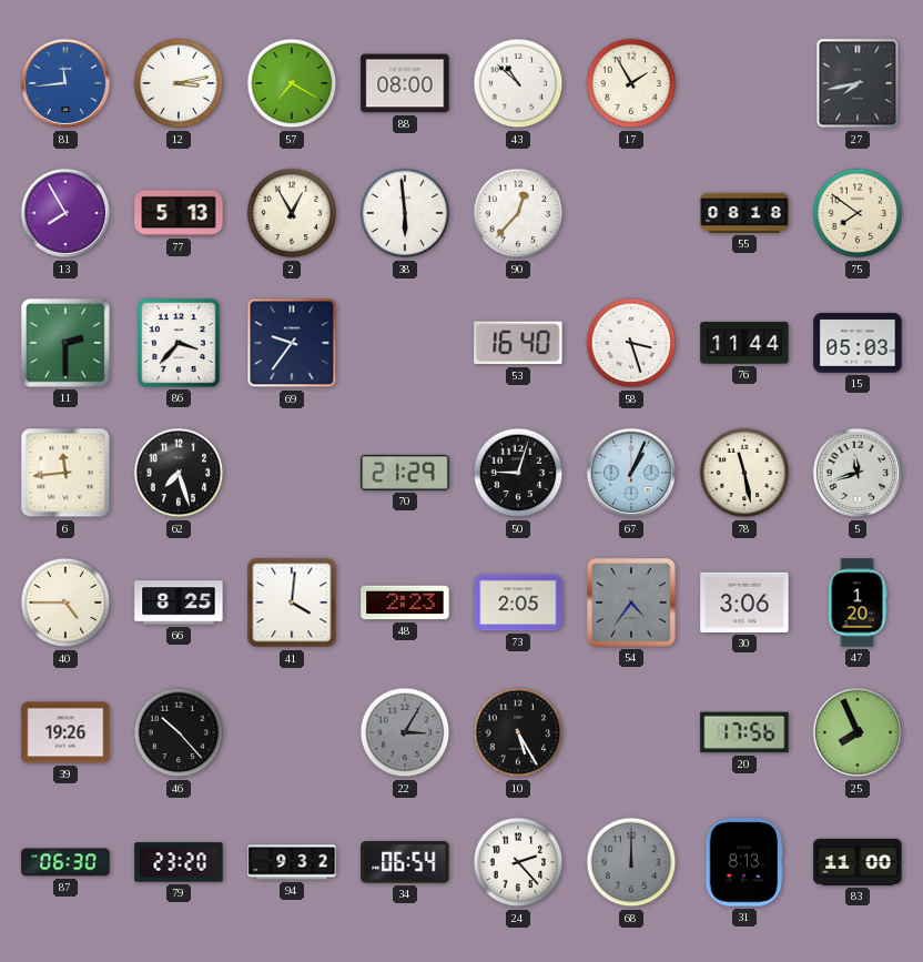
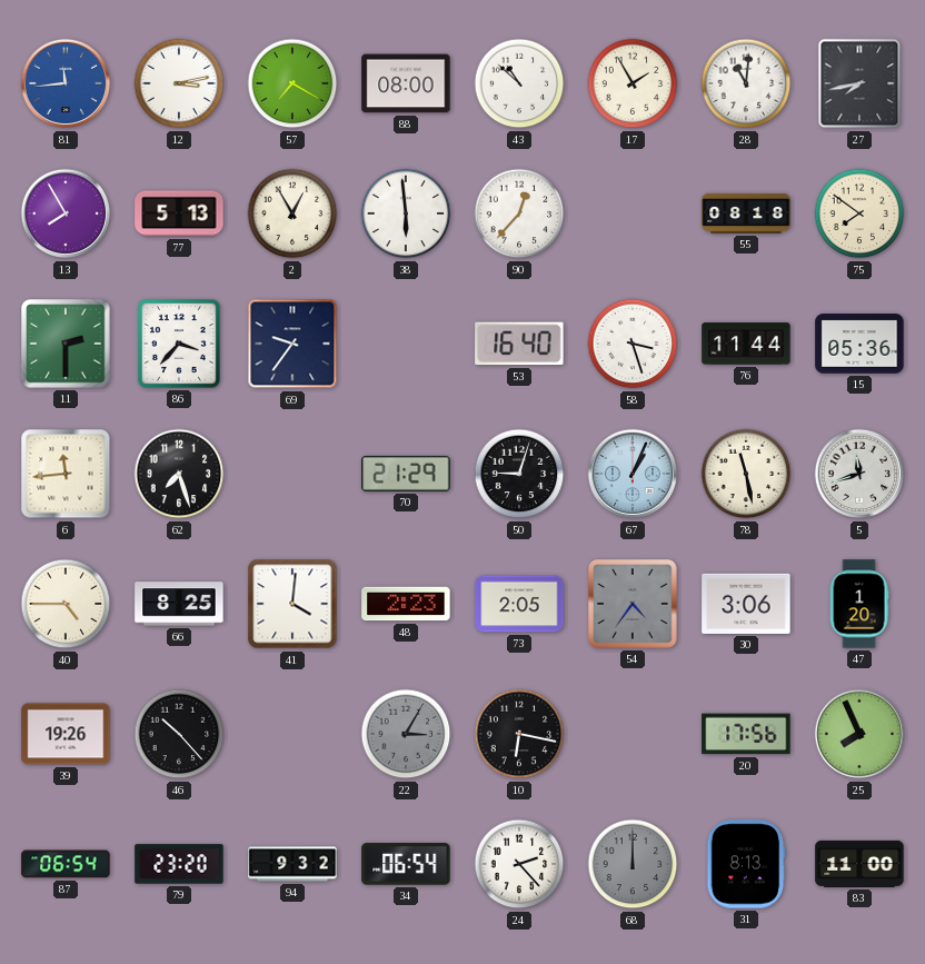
28: none -> 11:01 (746, 83)
15: 05:03 -> 05:36 (859, 344)
10: 5:25 -> 6:17 (519, 734)
87: 06:30 -> 06:54 (66, 864)
